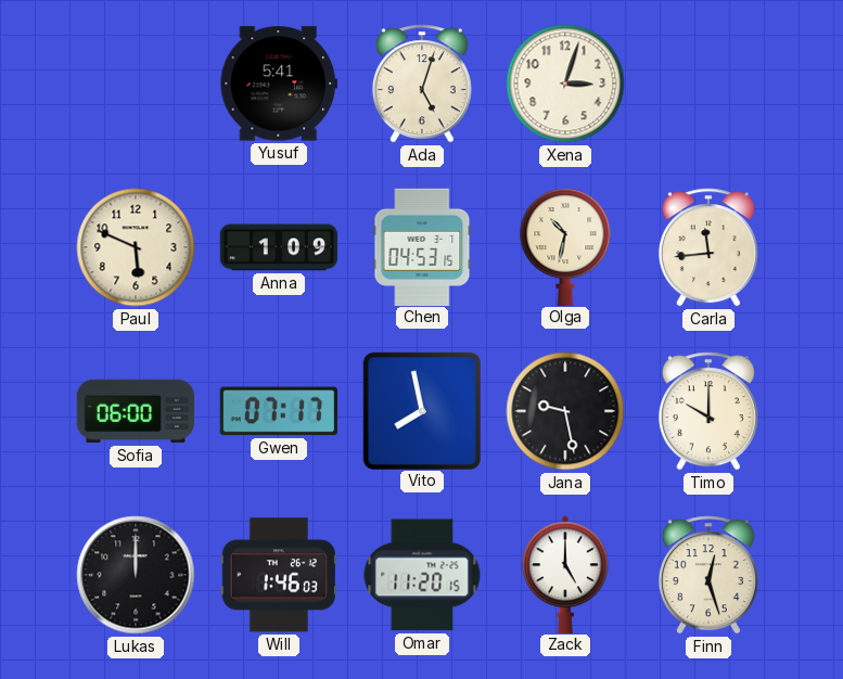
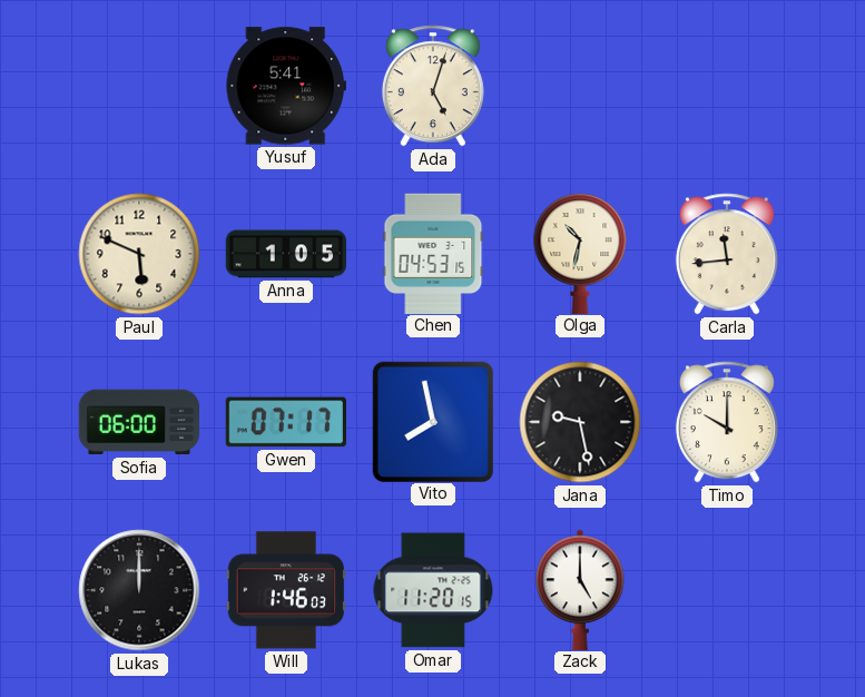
Xena: 3:03 -> none (565, 84)
Anna: 1:09 -> 1:05 (286, 254)
Finn: 12:27 -> none (708, 575)
